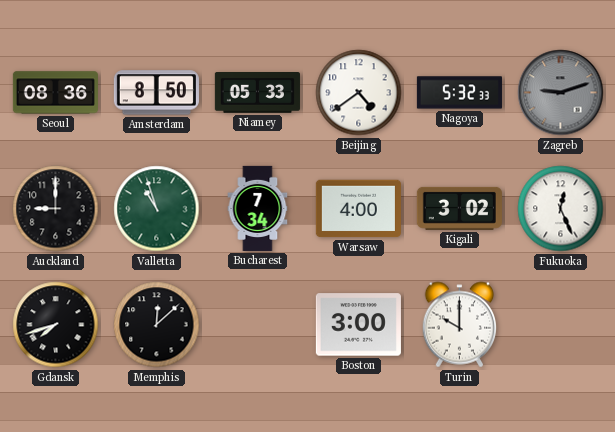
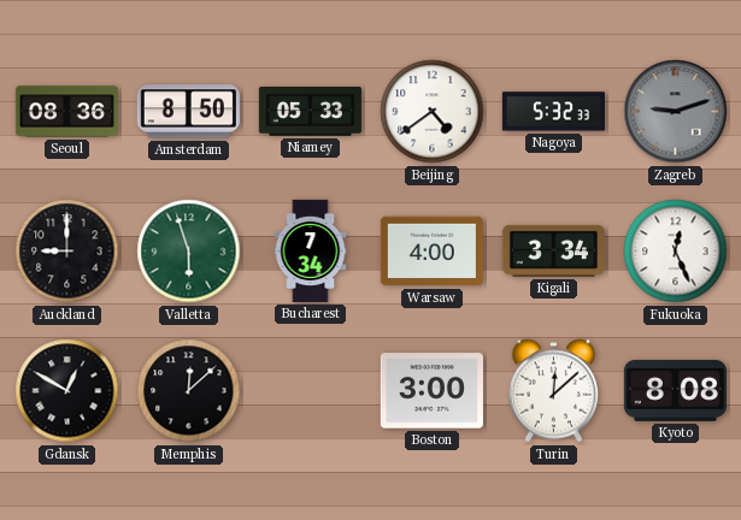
Valletta: 10:57 -> 5:57 (189, 252)
Kigali: 3:02 -> 3:34 (553, 250)
Gdansk: 7:42 -> 12:50 (67, 391)
Turin: 10:00 -> 12:08 (554, 391)
Kyoto: none -> 8:08 (675, 390)
